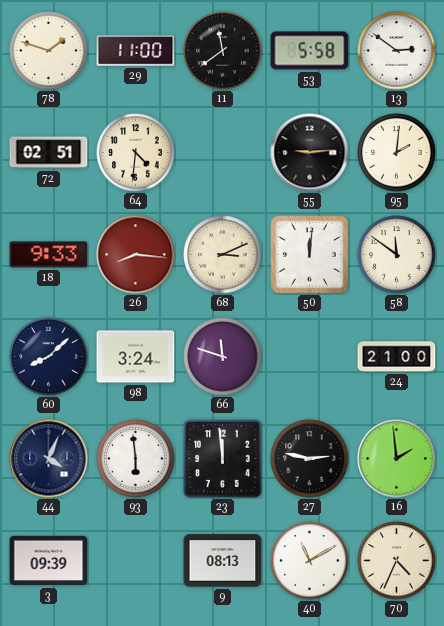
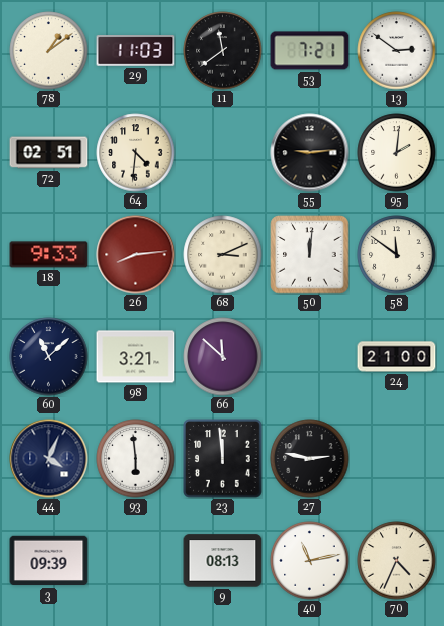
78: 1:48 -> 1:09 (49, 51)
29: 11:00 -> 11:03 (136, 51)
53: 5:58 -> 7:21 (310, 51)
26: 8:16 -> 8:14 (136, 255)
60: 8:08 -> 11:08 (49, 357)
98: 3:24 -> 3:21 (136, 357)
66: 11:48 -> 11:52 (223, 357)
16: 1:59 -> none (397, 459)
40: 11:10 -> 11:13 (310, 561)
